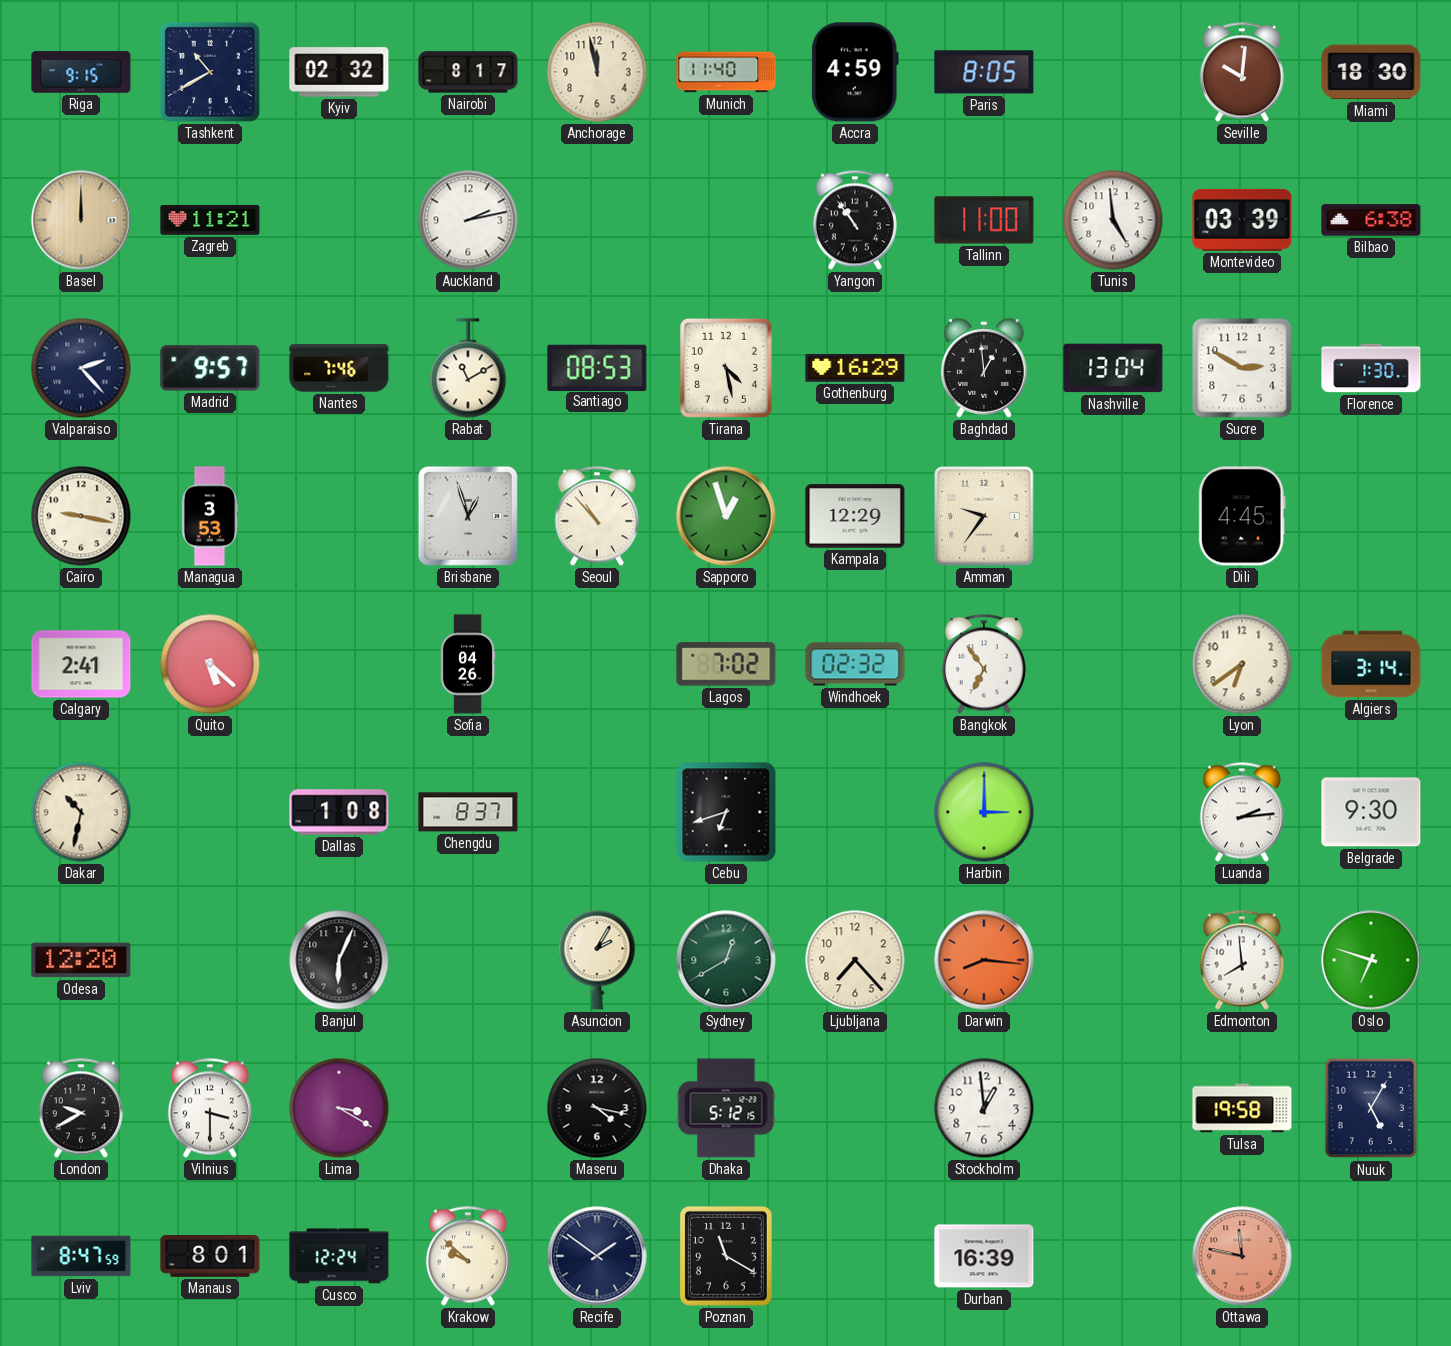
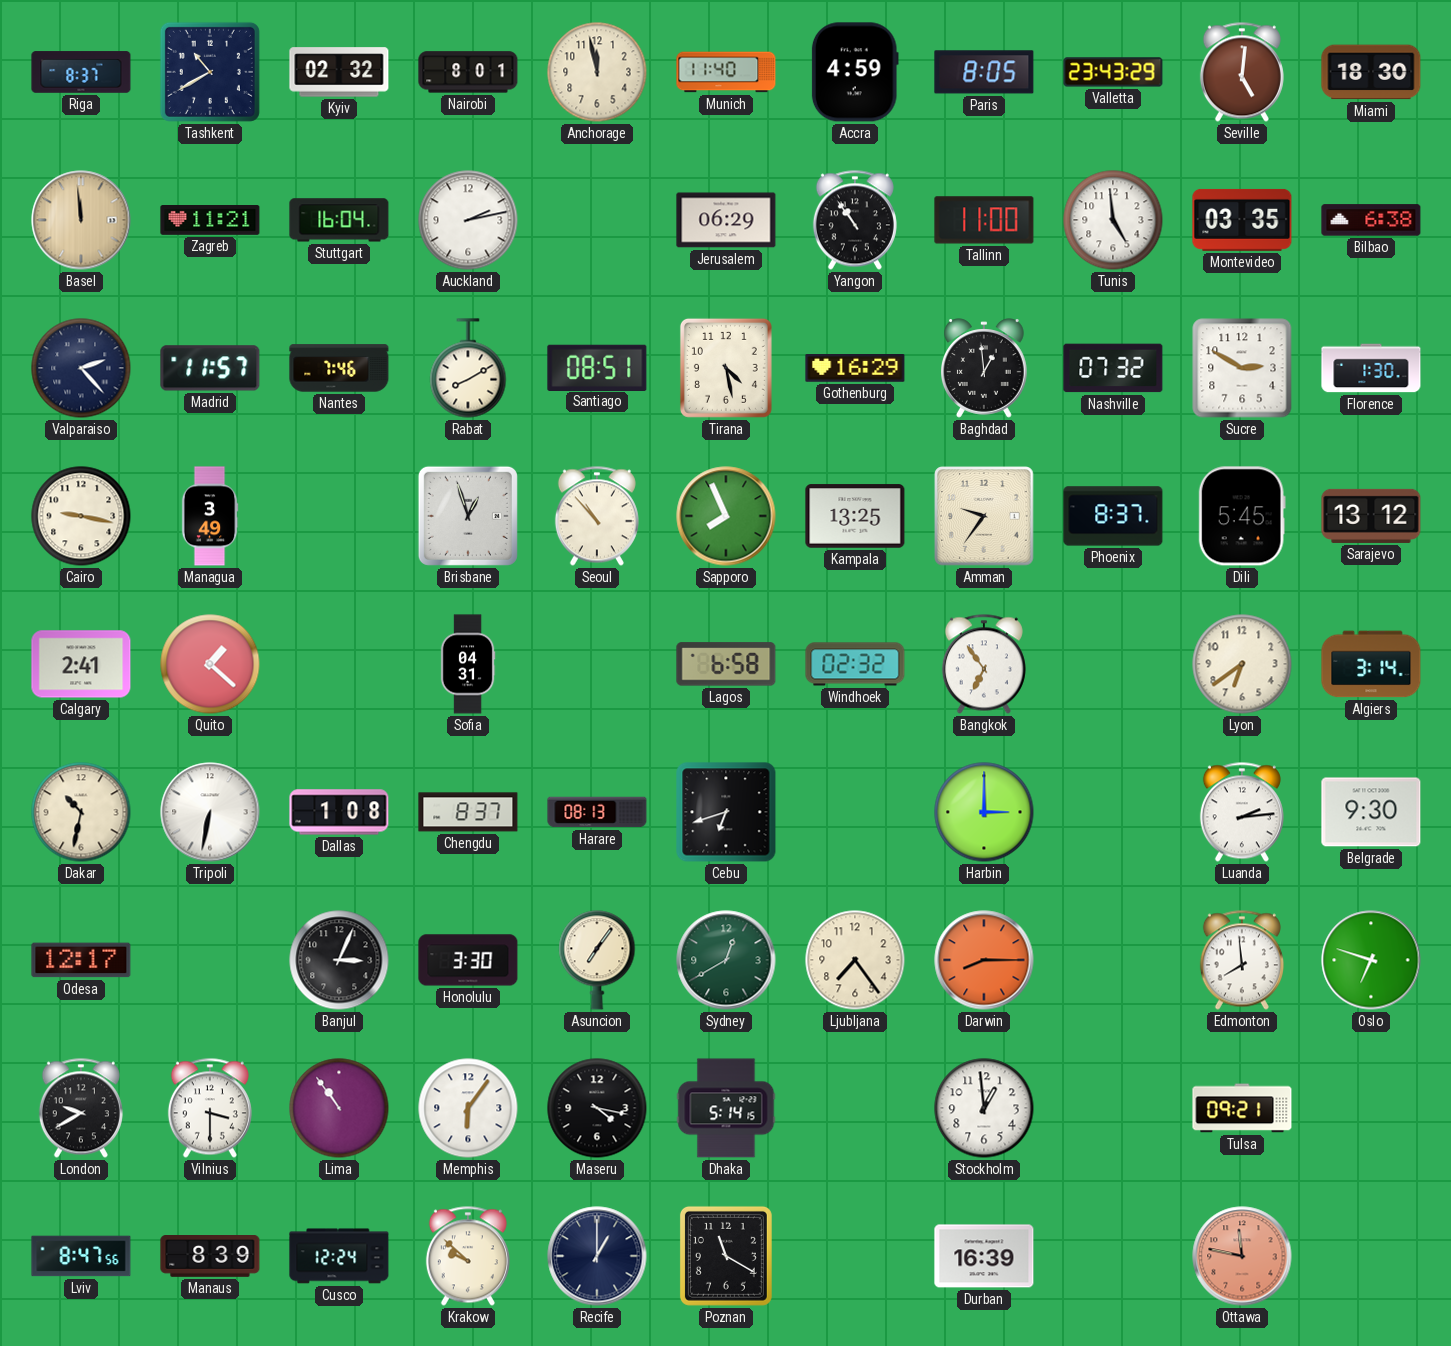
Riga: 9:15 -> 8:37 (81, 72)
Nairobi: 8:17 -> 8:01 (468, 72)
Valletta: none -> 23:43 (1113, 72)
Seville: 10:01 -> 5:01 (1242, 72)
Basel: 12:00 -> 11:59 (81, 220)
Stuttgart: none -> 16:04 (339, 220)
Jerusalem: none -> 06:29 (726, 220)
Montevideo: 03:39 -> 03:35 (1242, 220)
Madrid: 9:57 -> 11:57 (210, 368)
Rabat: 11:10 -> 8:10 (468, 368)
Santiago: 08:53 -> 08:51 (597, 367)
Nashville: 13:04 -> 07:32 (1113, 368)
Managua: 3:53 -> 3:49 (210, 516)
Sapporo: 12:57 -> 7:56 (726, 516)
Kampala: 12:29 -> 13:25 (855, 516)
Phoenix: none -> 8:37 (1113, 516)
Dili: 4:45 -> 5:45 (1242, 516)
Sarajevo: none -> 13:12 (1371, 516)
Quito: 5:22 -> 1:22 (210, 664)
Sofia: 04:26 -> 04:31 (468, 664)
Lagos: 7:02 -> 6:58 (726, 664)
Tripoli: none -> 6:32 (210, 812)
Harare: none -> 08:13 (597, 812)
Odesa: 12:20 -> 12:17 (81, 960)
Banjul: 6:04 -> 3:04 (339, 960)
Honolulu: none -> 3:30 (468, 960)
Asuncion: 2:05 -> 7:06 (597, 960)
Ljubljana: 7:23 -> 7:24 (855, 960)
Darwin: 8:16 -> 8:15 (984, 960)
Lima: 3:20 -> 10:54 (339, 1108)
Memphis: none -> 6:06 (468, 1108)
Dhaka: 5:12 -> 5:14 (726, 1108)
Tulsa: 19:58 -> 09:21 (1242, 1108)
Nuuk: 5:05 -> none (1371, 1108)
Lviv: 8:47:59 -> 8:47:56 (81, 1256)
Manaus: 8:01 -> 8:39 (210, 1257)
Recife: 1:51 -> 1:00 (597, 1256)
